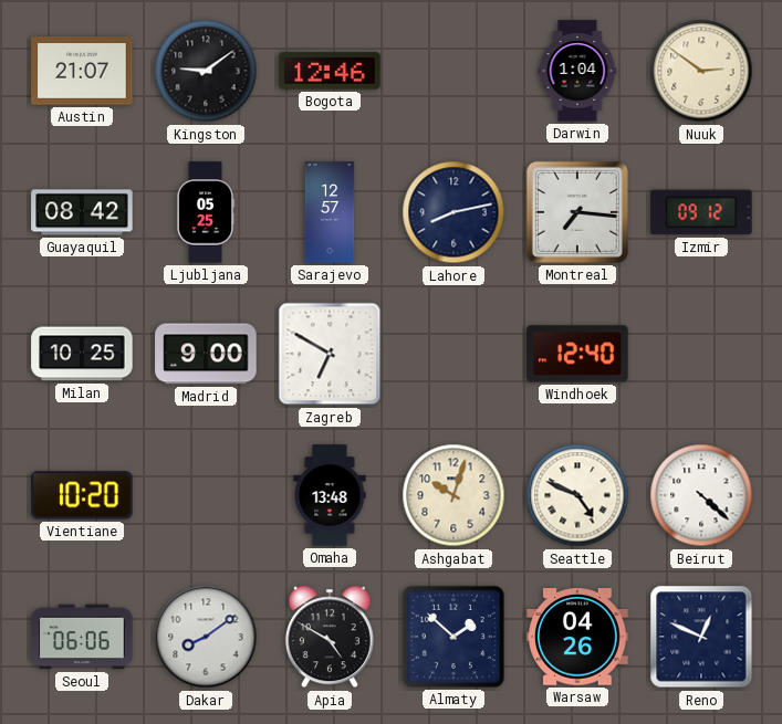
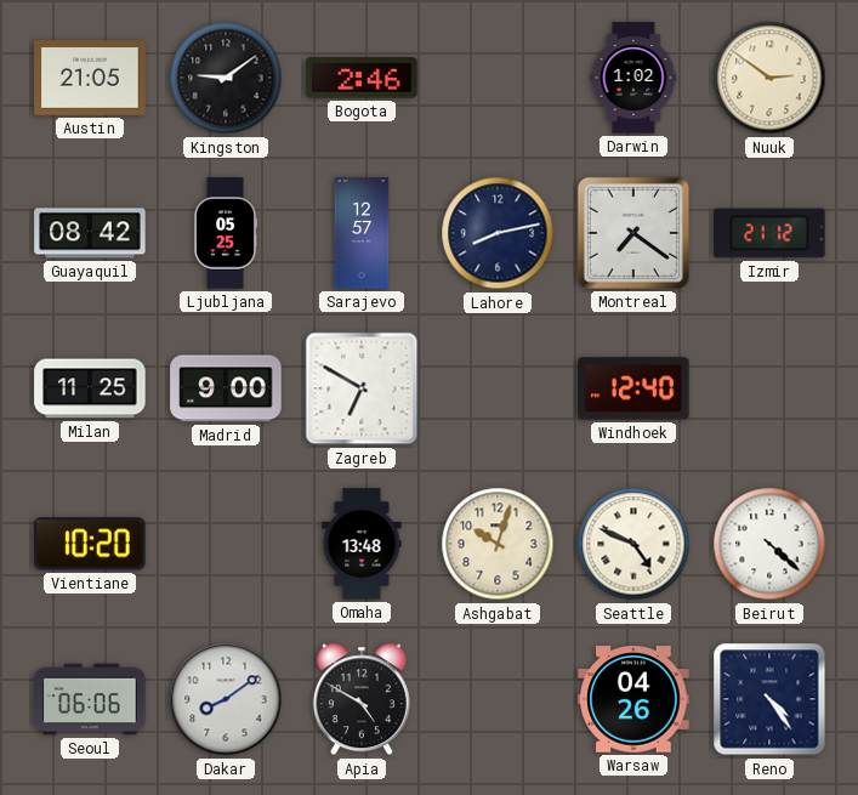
Austin: 21:07 -> 21:05 (90, 78)
Bogota: 12:46 -> 2:46 (362, 78)
Darwin: 1:04 -> 1:02 (633, 78)
Montreal: 7:16 -> 7:21 (633, 233)
Izmir: 09:12 -> 21:12 (769, 233)
Milan: 10:25 -> 11:25 (90, 388)
Almaty: 1:52 -> none (453, 637)
Reno: 12:49 -> 4:24 (769, 699)
